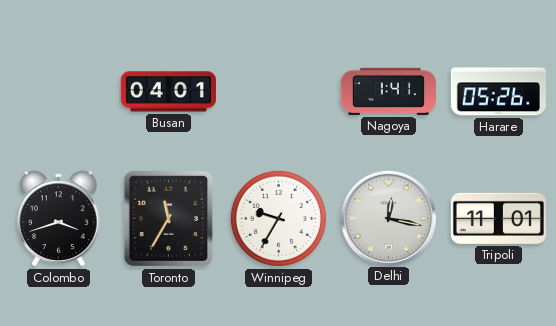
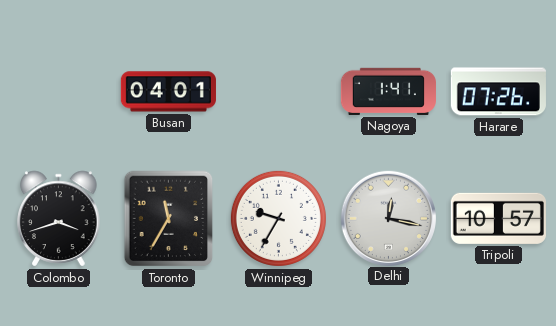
Harare: 05:26 -> 07:26 (498, 92)
Tripoli: 11:01 -> 10:57 (498, 218)
